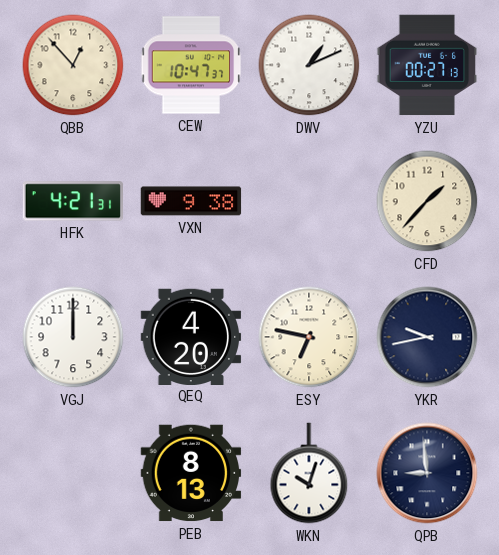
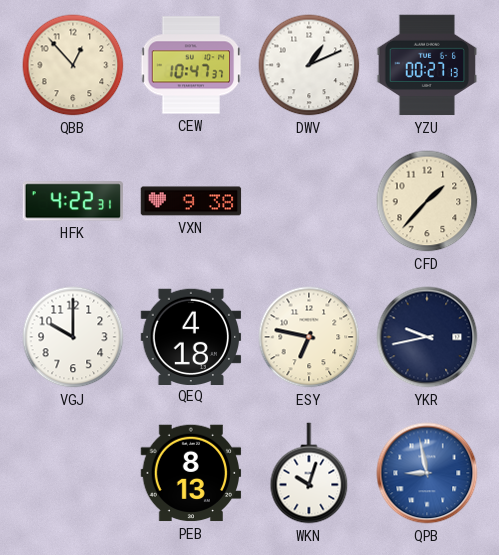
HFK: 4:21 -> 4:22 (72, 201)
VGJ: 12:00 -> 10:00 (73, 337)
QEQ: 4:20 -> 4:18 (191, 336)
QPB: 8:59 -> 8:58 (427, 473)
QPB dial: navy -> blue (427, 473)
